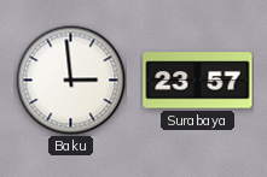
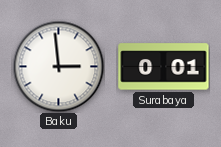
Surabaya: 23:57 -> 0:01 (164, 67)
